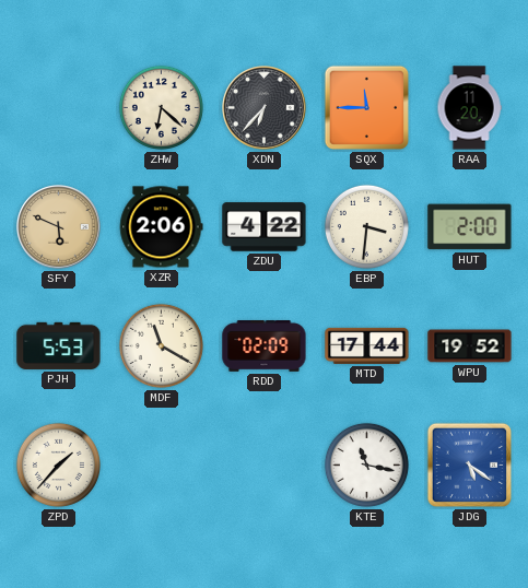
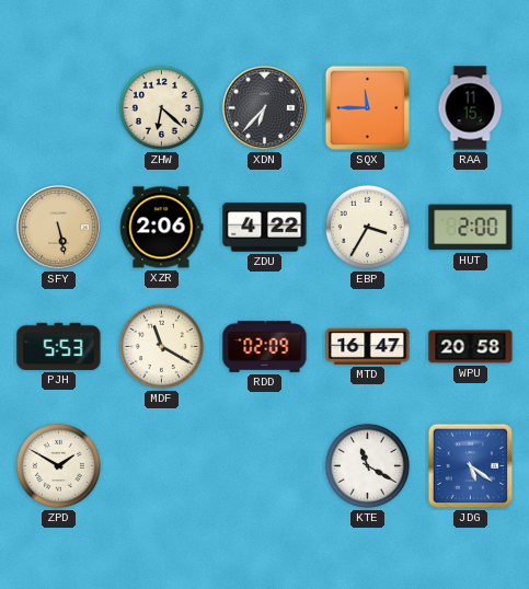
RAA: 11:20 -> 11:15 (470, 108)
SFY: 5:49 -> 5:28 (59, 228)
EBP: 3:31 -> 3:35 (367, 227)
MTD: 17:44 -> 16:47 (368, 346)
WPU: 19:52 -> 20:58 (471, 347)
ZPD: 1:37 -> 1:50 (58, 465)
KTE: 11:17 -> 11:20 (367, 465)
